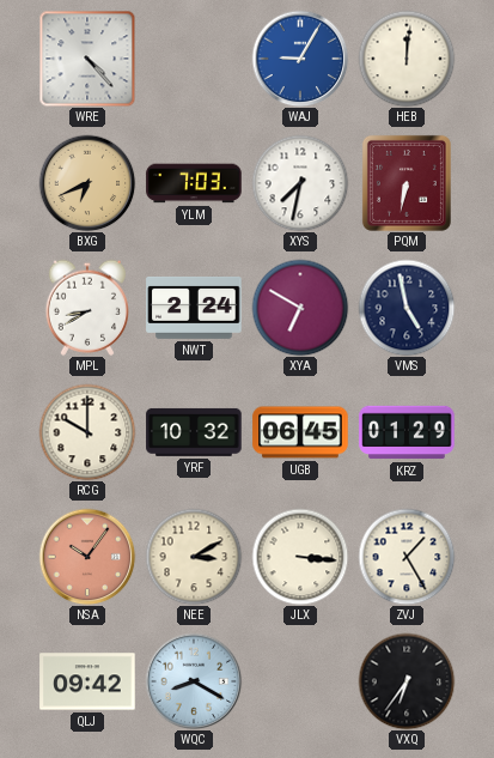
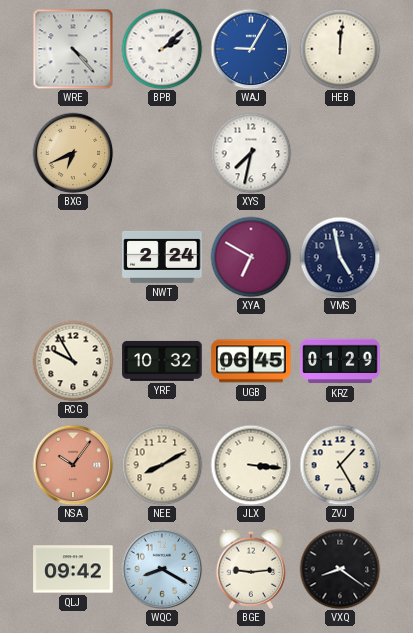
BPB: none -> 2:08 (162, 49)
YLM: 7:03 -> none (194, 183)
PQM: 6:32 -> none (407, 183)
MPL: 8:40 -> none (86, 308)
RCG: 10:00 -> 9:55 (73, 361)
NEE: 3:10 -> 8:10 (162, 465)
BGE: none -> 9:14 (250, 569)
VXQ: 6:36 -> 8:21 (340, 569)
